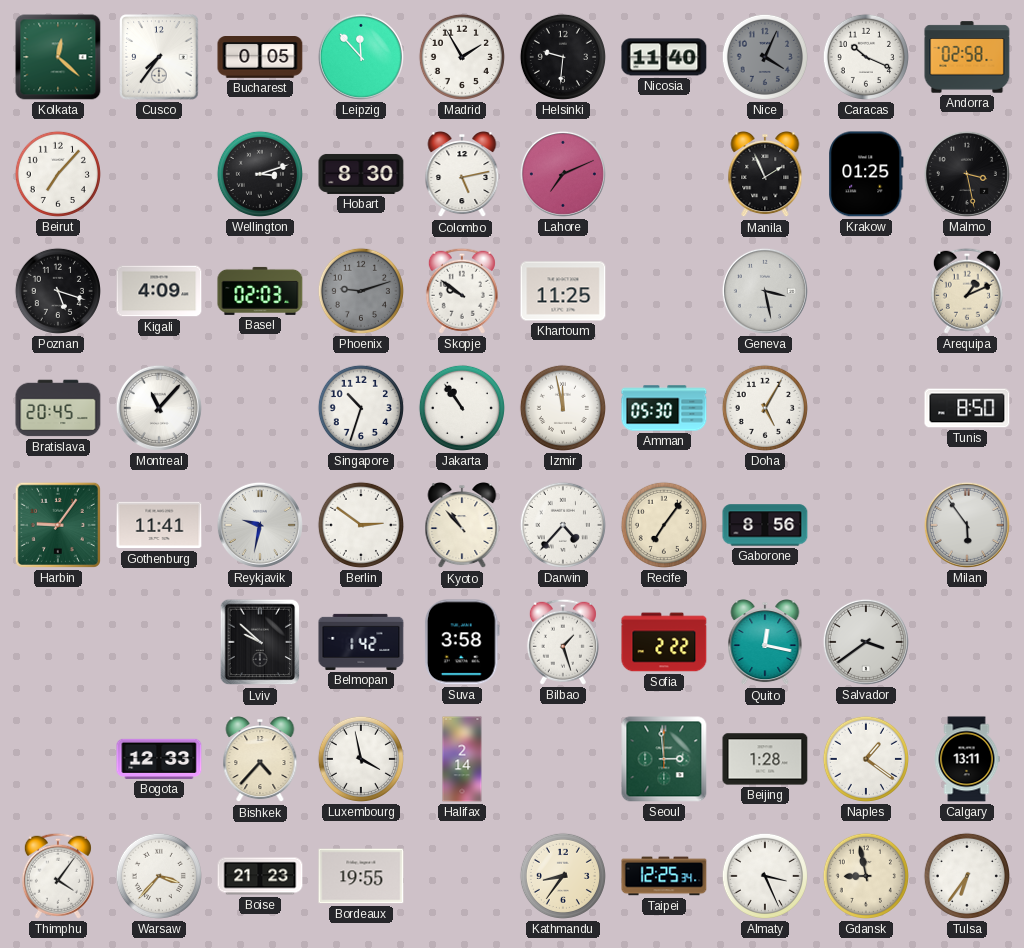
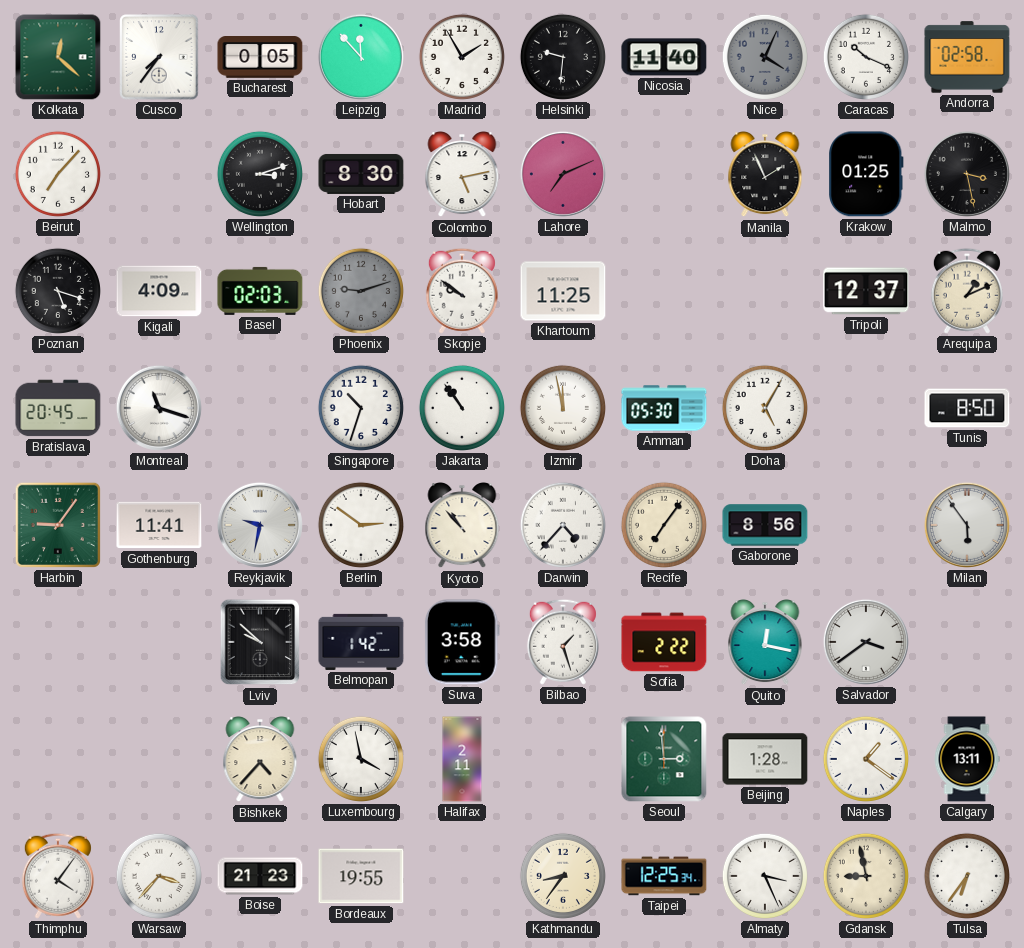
Geneva: 3:28 -> none (765, 291)
Tripoli: none -> 12:37 (866, 291)
Montreal: 11:07 -> 11:18 (159, 408)
Bogota: 12:33 -> none (159, 759)
Halifax: 2:14 -> 2:11 (462, 759)
